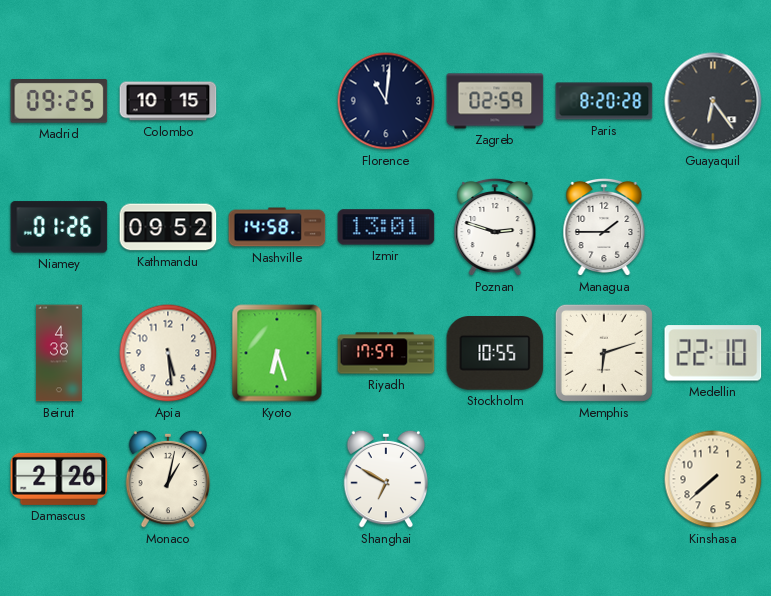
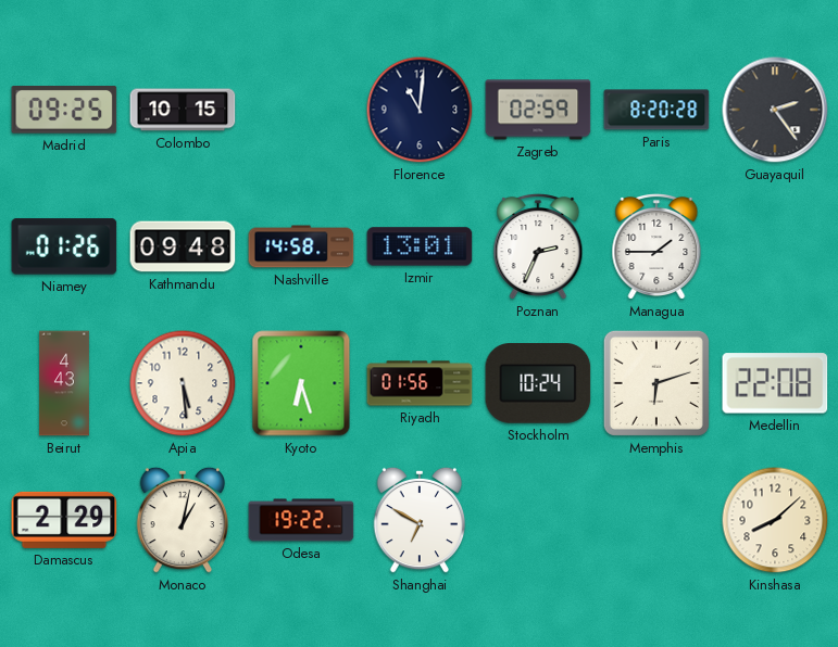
Guayaquil: 6:24 -> 2:24 (775, 110)
Kathmandu: 09:52 -> 09:48 (183, 246)
Poznan: 2:48 -> 2:34 (538, 246)
Beirut: 4:38 -> 4:43 (64, 383)
Riyadh: 17:57 -> 01:56 (420, 383)
Stockholm: 10:55 -> 10:24 (538, 384)
Medellin: 22:10 -> 22:08 (775, 383)
Damascus: 2:26 -> 2:29 (64, 520)
Odesa: none -> 19:22 (301, 520)
Kinshasa: 7:38 -> 8:08 (775, 520)
